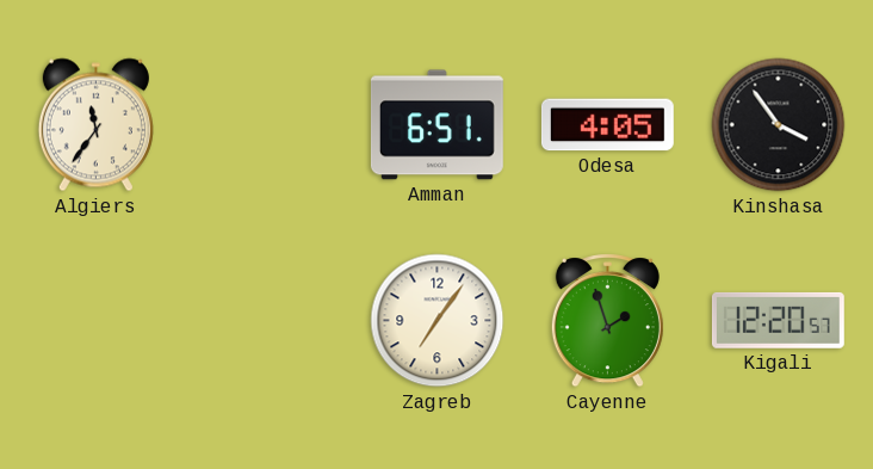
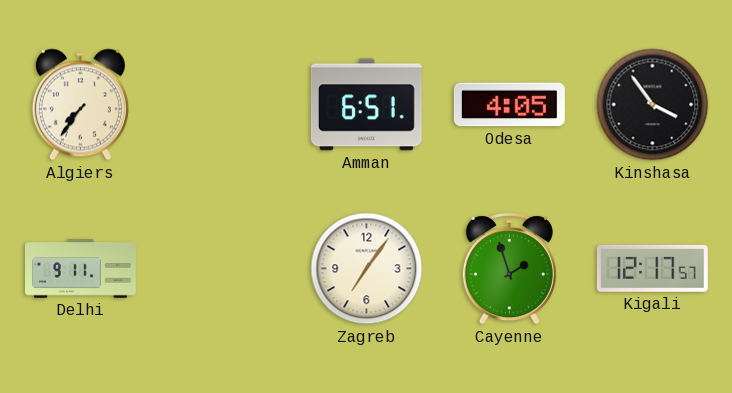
Algiers: 11:36 -> 7:36 (80, 105)
Delhi: none -> 9:11 (81, 269)
Kigali: 12:20 -> 12:17 (652, 268)
